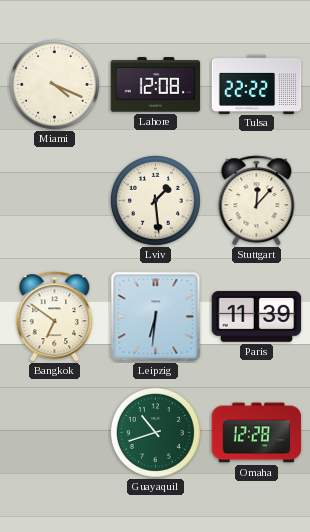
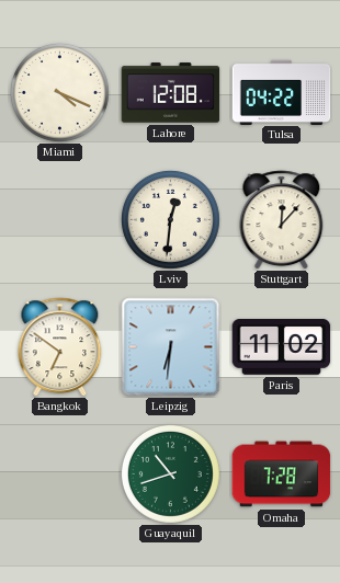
Tulsa: 22:22 -> 04:22 (282, 92)
Lviv: 1:29 -> 12:31 (170, 219)
Paris: 11:39 -> 11:02 (282, 347)
Omaha: 12:28 -> 7:28 (282, 475)
